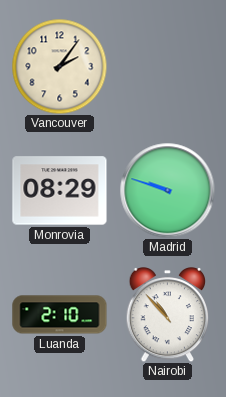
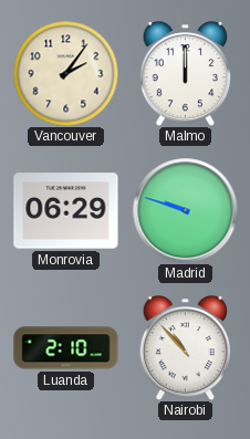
Malmo: none -> 12:00 (186, 74)
Monrovia: 08:29 -> 06:29 (66, 211)
